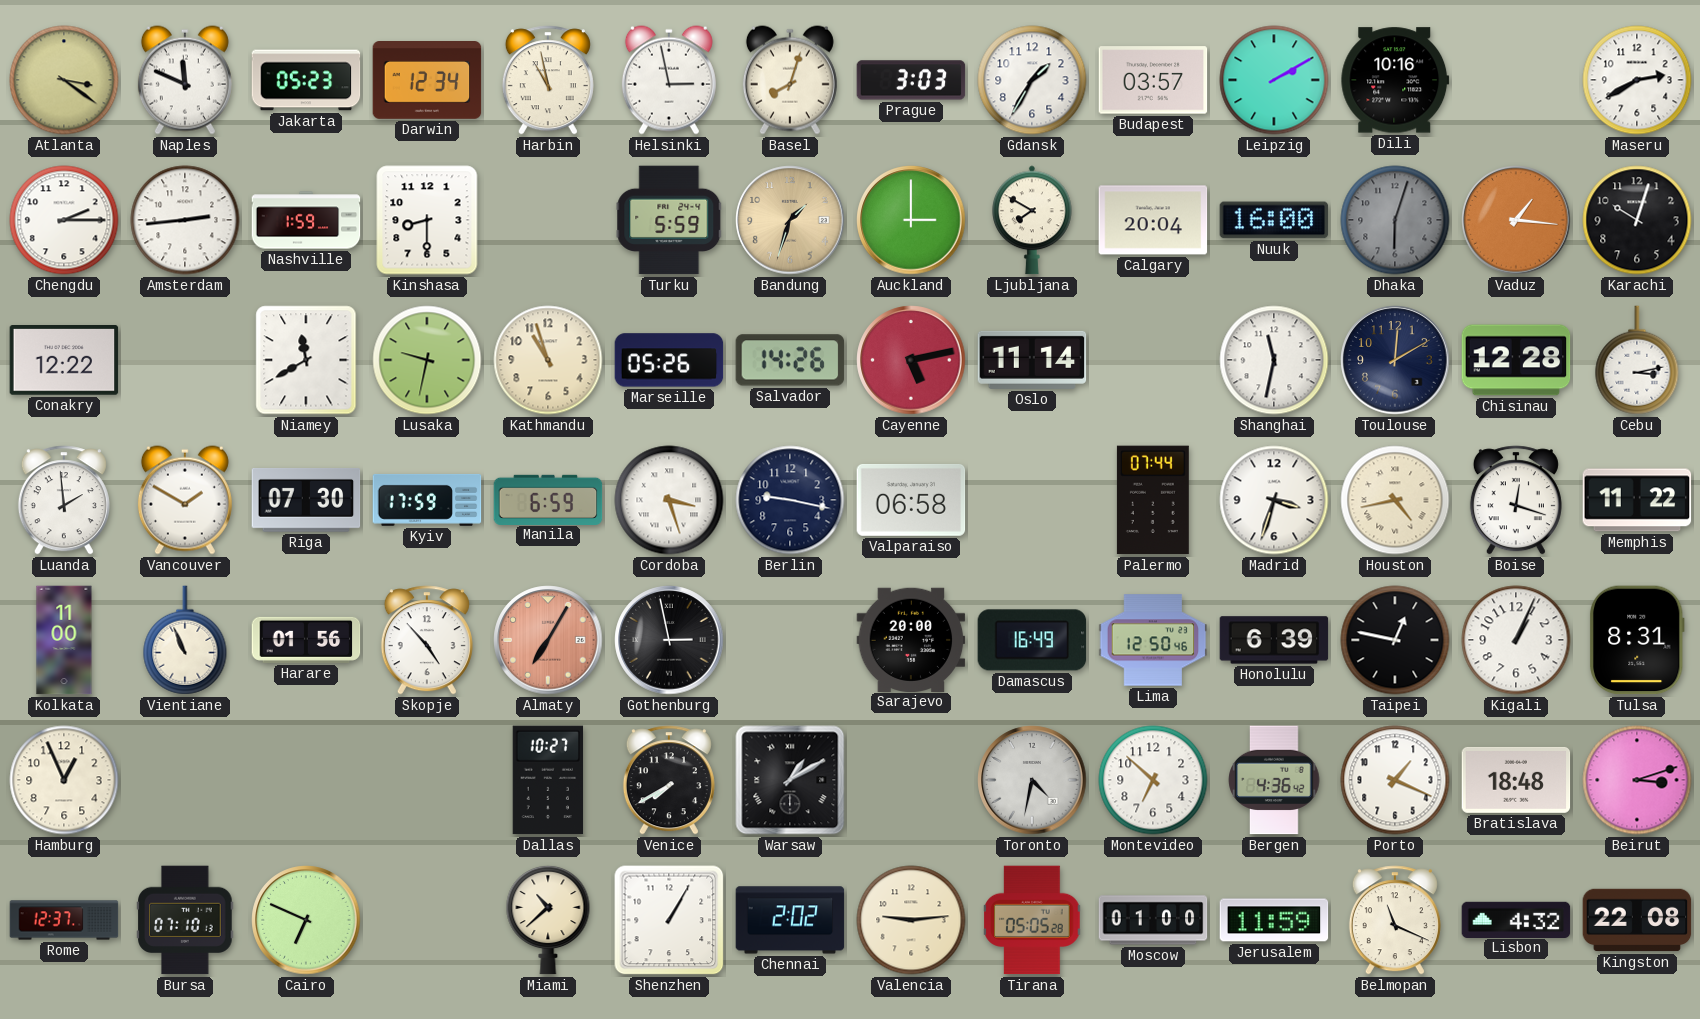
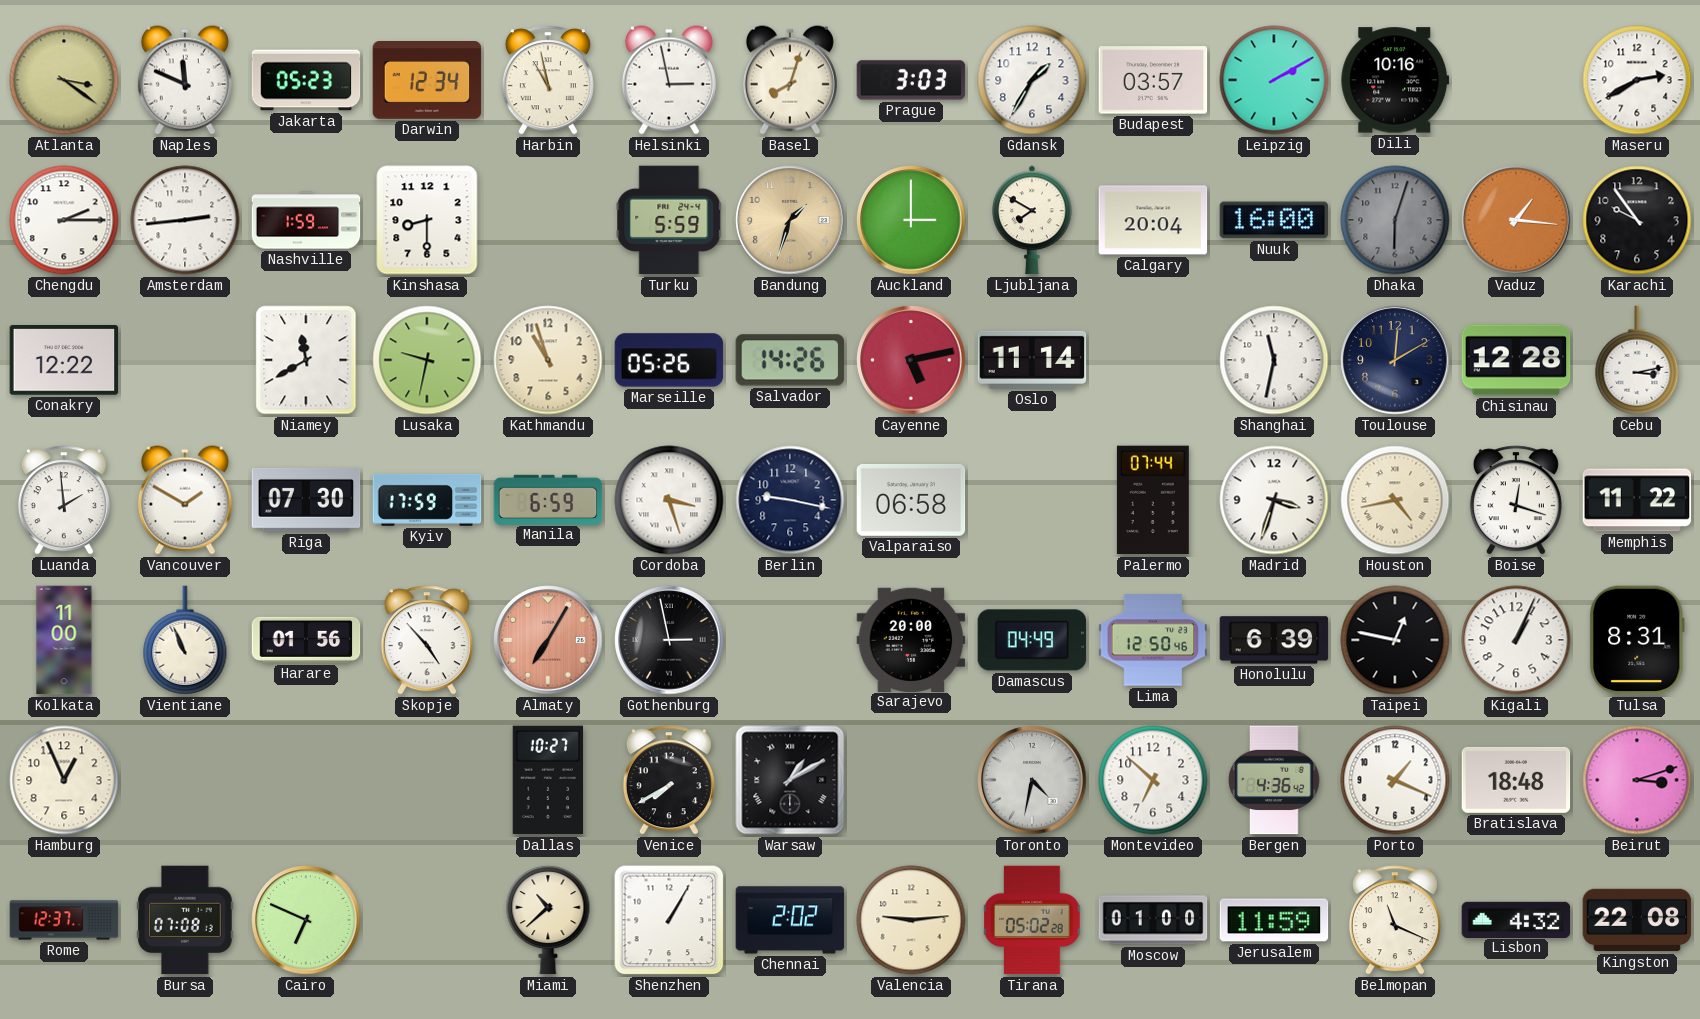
Karachi: 10:03 -> 9:54 (1637, 220)
Damascus: 16:49 -> 04:49 (1032, 640)
Bursa: 07:10 -> 07:08 (185, 920)
Tirana: 05:05 -> 05:02 (1032, 920)
